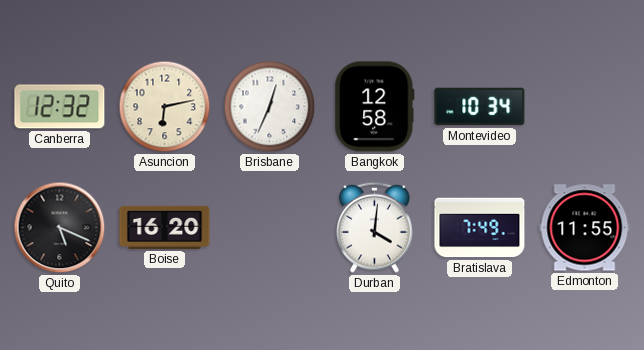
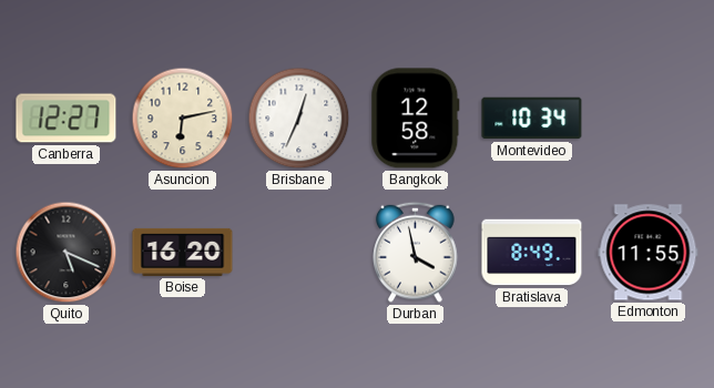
Canberra: 12:32 -> 12:27 (67, 119)
Durban: 4:01 -> 3:58 (416, 252)
Bratislava: 7:49 -> 8:49 (532, 253)
